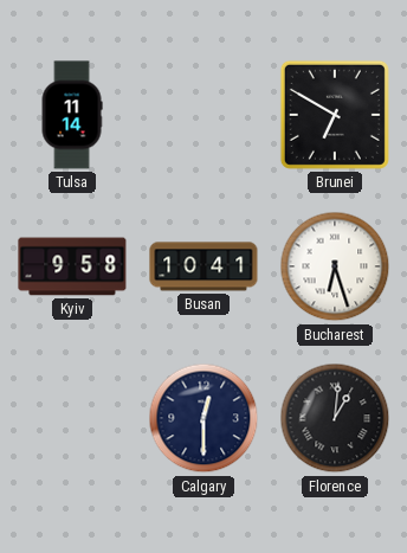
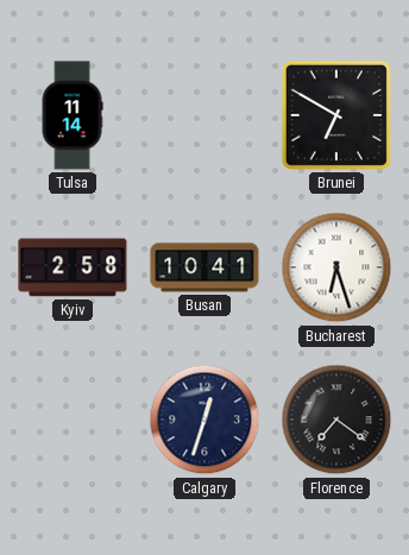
Kyiv: 9:58 -> 2:58 (73, 267)
Calgary: 12:30 -> 12:33 (204, 420)
Florence: 1:01 -> 7:21 (336, 420)
